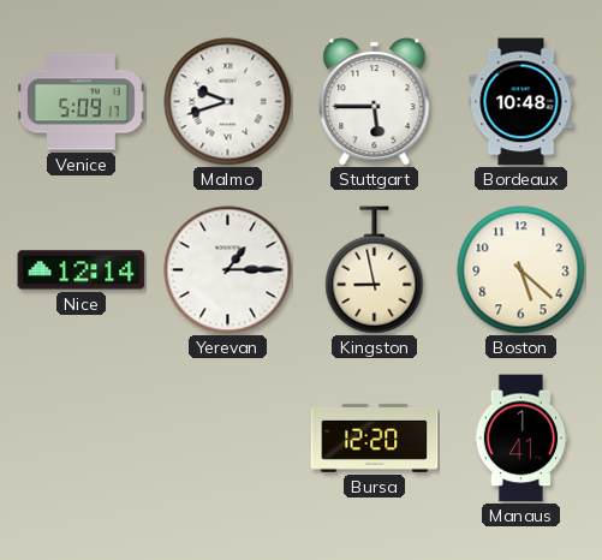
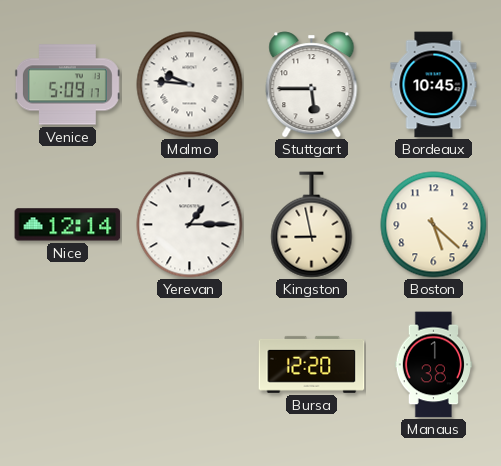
Malmo: 9:42 -> 9:46 (190, 85)
Bordeaux: 10:48 -> 10:45 (434, 85)
Manaus: 1:41 -> 1:38 (434, 365)
